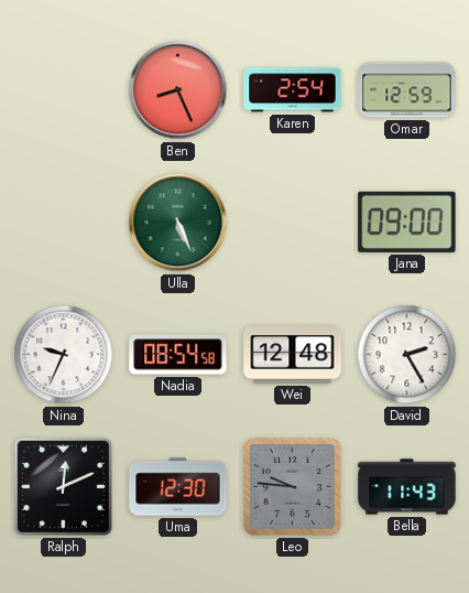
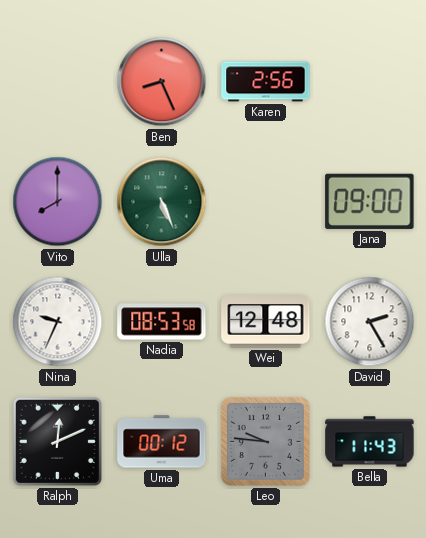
Karen: 2:54 -> 2:56 (266, 82)
Omar: 12:59 -> none (407, 90)
Vito: none -> 8:00 (58, 202)
Nadia: 08:54 -> 08:53 (162, 322)
Uma: 12:30 -> 00:12 (162, 442)
